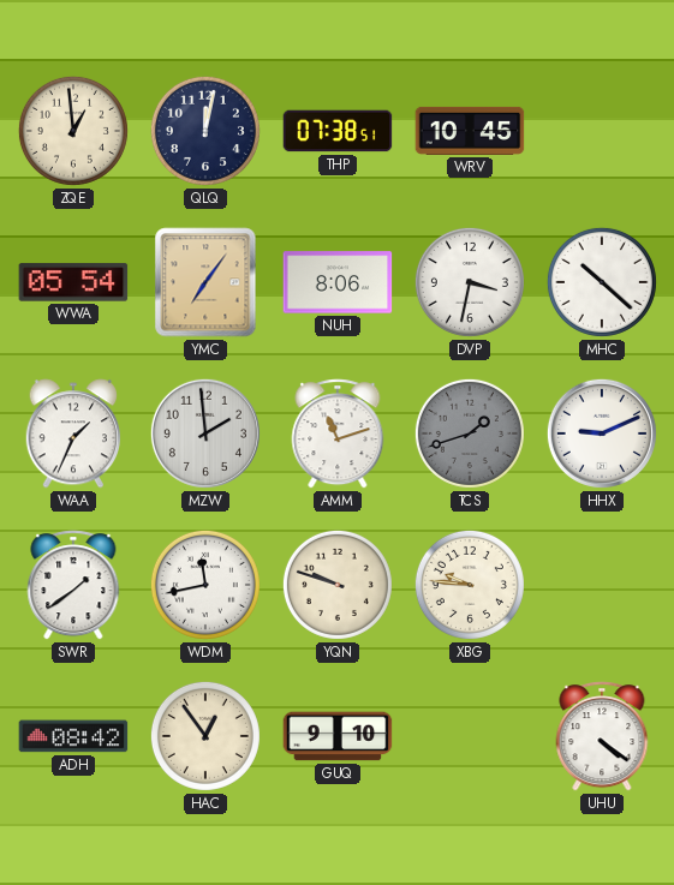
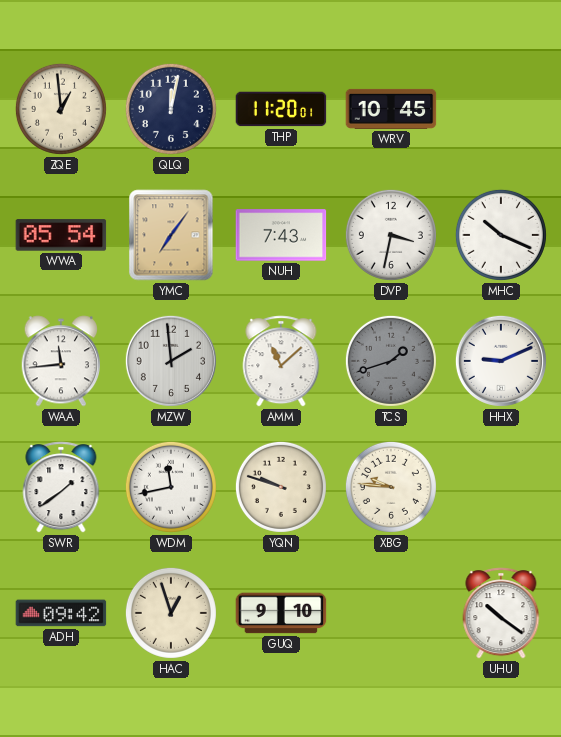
THP: 07:38 -> 11:20 (281, 109)
NUH: 8:06 -> 7:43 (281, 235)
MHC: 10:22 -> 10:19 (501, 235)
WAA: 1:34 -> 11:44 (60, 361)
AMM: 11:12 -> 11:08 (281, 361)
ADH: 08:42 -> 09:42 (61, 613)
HAC: 12:54 -> 12:57 (171, 613)
UHU: 4:21 -> 10:21 (501, 613)
